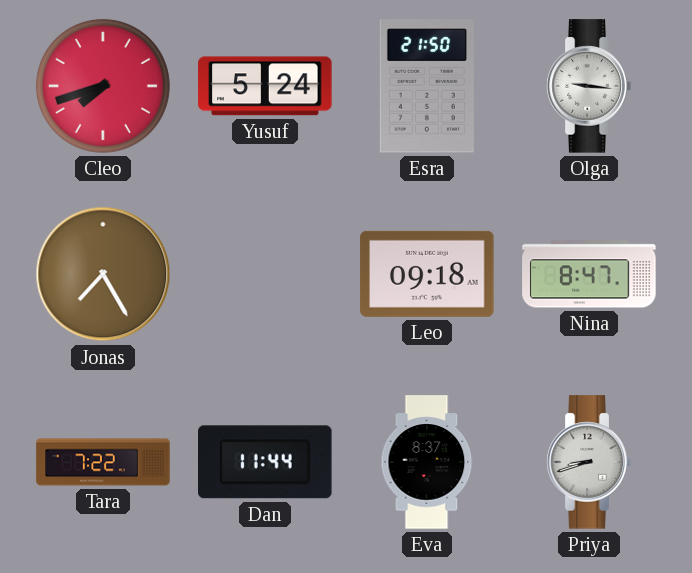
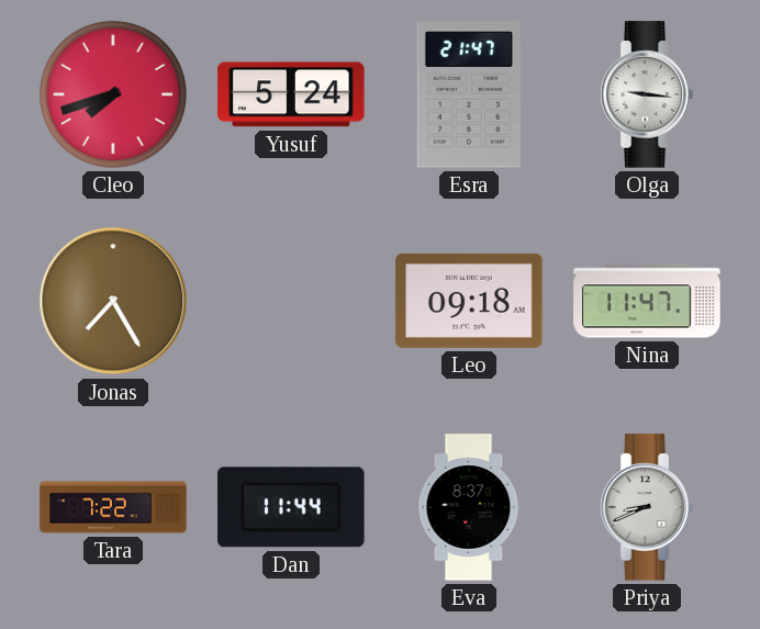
Esra: 21:50 -> 21:47 (469, 94)
Nina: 8:47 -> 11:47 (647, 301)
Priya: 8:42 -> 8:41 (647, 507)
